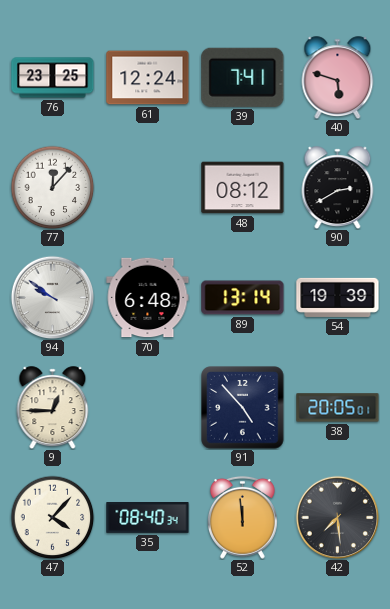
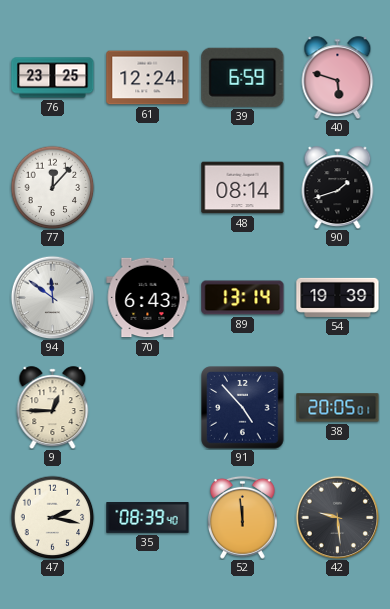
39: 7:41 -> 6:59 (243, 77)
48: 08:12 -> 08:14 (243, 188)
90: 2:40 -> 1:42 (338, 188)
94: 9:51 -> 11:51 (52, 297)
70: 6:48 -> 6:43 (148, 298)
47: 4:07 -> 2:17 (52, 517)
35: 08:40 -> 08:39 (148, 518)
42: 7:29 -> 9:29 (337, 517)
